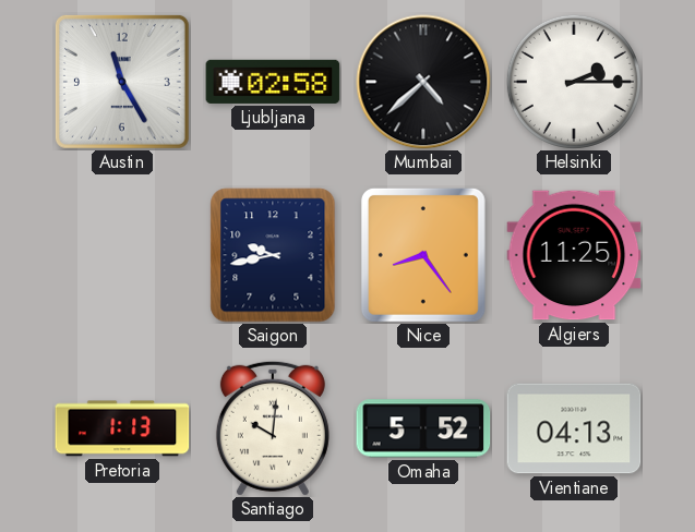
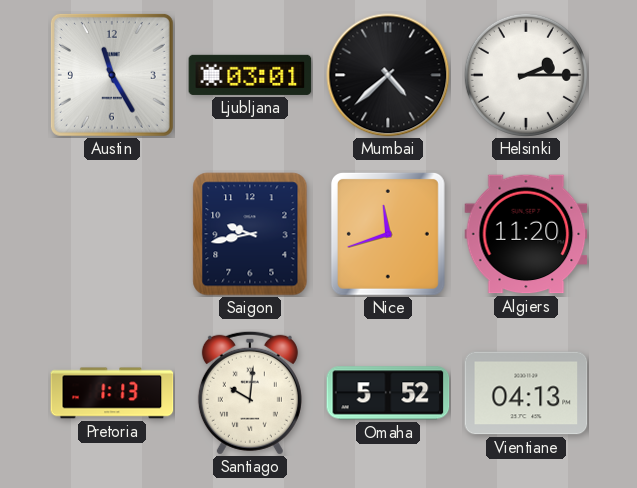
Ljubljana: 02:58 -> 03:01 (250, 75)
Nice: 8:24 -> 11:42 (388, 234)
Algiers: 11:25 -> 11:20 (526, 234)
